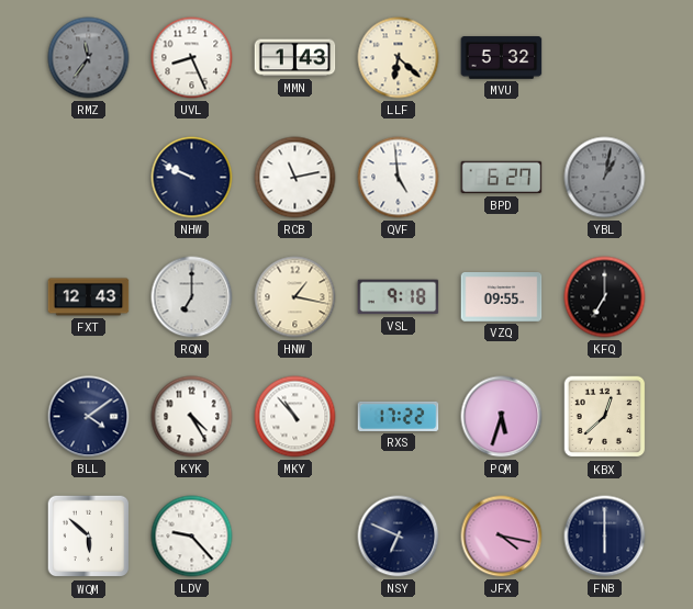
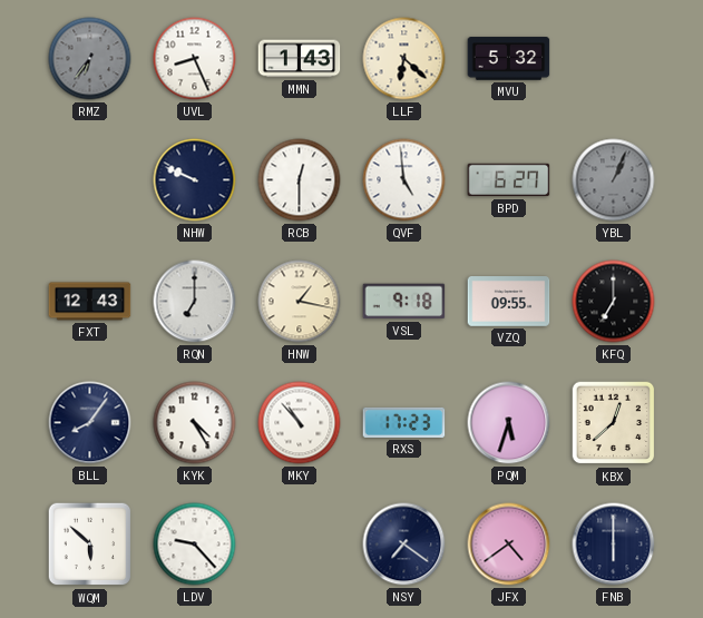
RMZ: 11:36 -> 6:36 (90, 59)
RCB: 11:13 -> 12:30 (300, 180)
YBL: 1:02 -> 1:04 (614, 180)
BLL: 4:09 -> 8:06 (90, 423)
RXS: 17:22 -> 17:23 (404, 422)
NSY: 6:49 -> 7:21 (404, 545)
JFX: 4:17 -> 4:39 (509, 545)
